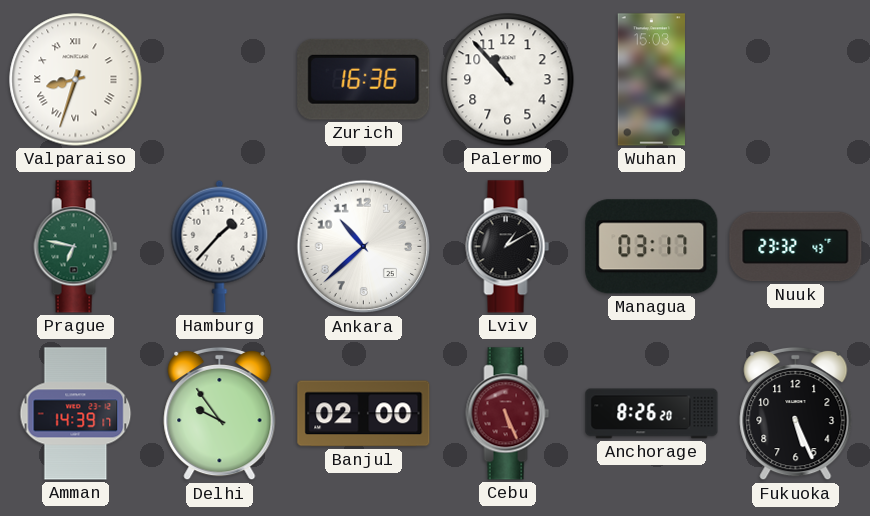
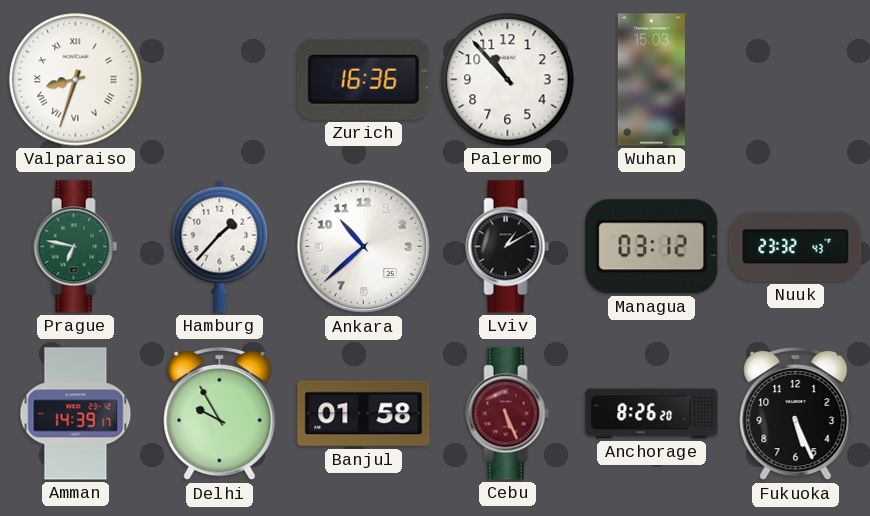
Managua: 03:17 -> 03:12 (652, 247)
Delhi: 9:54 -> 9:55 (220, 414)
Banjul: 02:00 -> 01:58 (364, 414)
